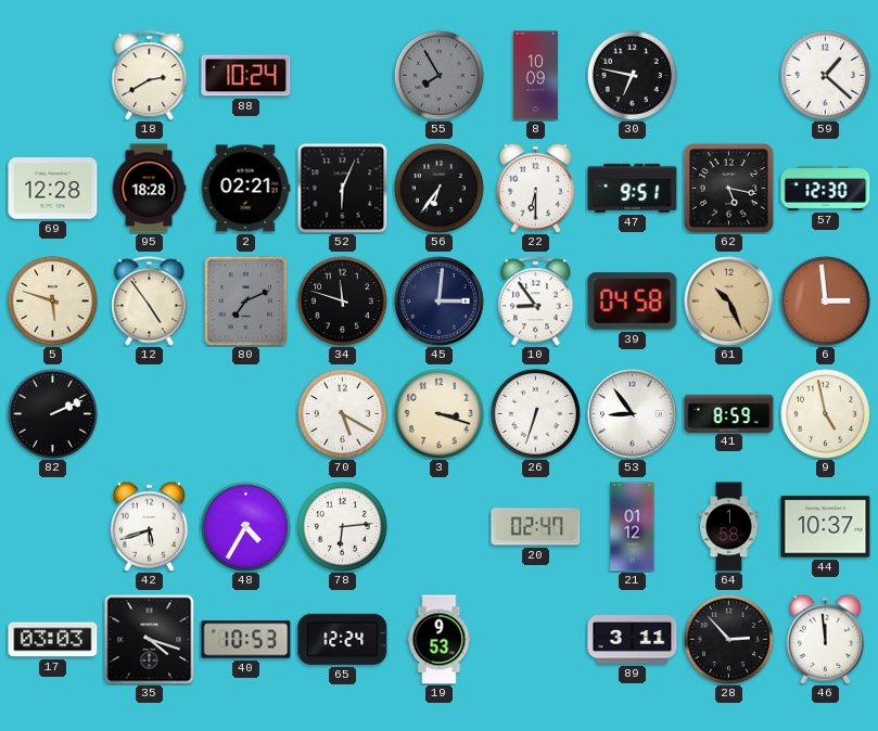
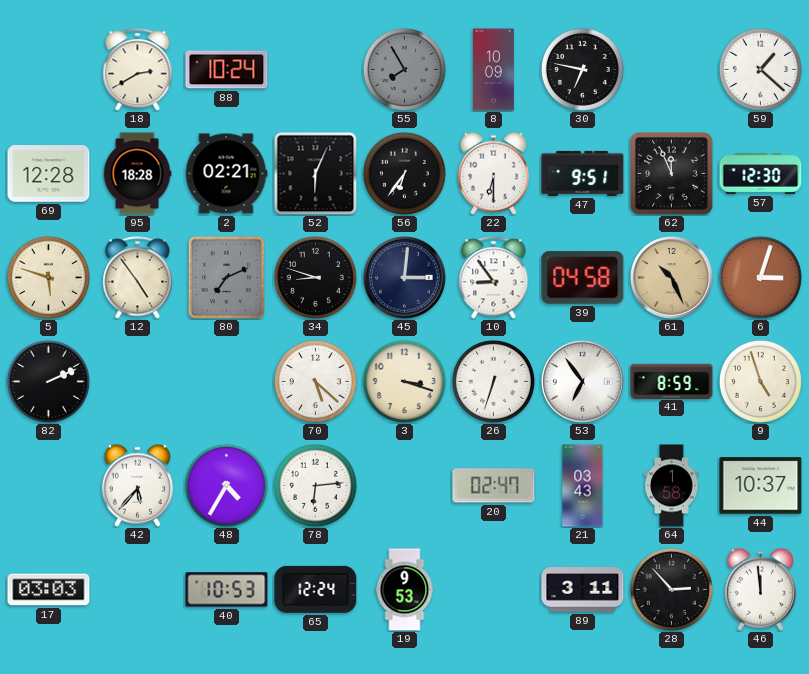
62: 5:17 -> 11:56 (672, 174)
34: 11:48 -> 8:48 (315, 277)
6: 2:59 -> 3:03 (760, 277)
70: 5:20 -> 5:22 (315, 381)
53: 8:54 -> 6:54 (583, 382)
9: 4:58 -> 4:57 (760, 381)
42: 5:42 -> 5:37 (137, 485)
21: 01:12 -> 03:43 (583, 486)
35: 4:18 -> none (150, 640)
